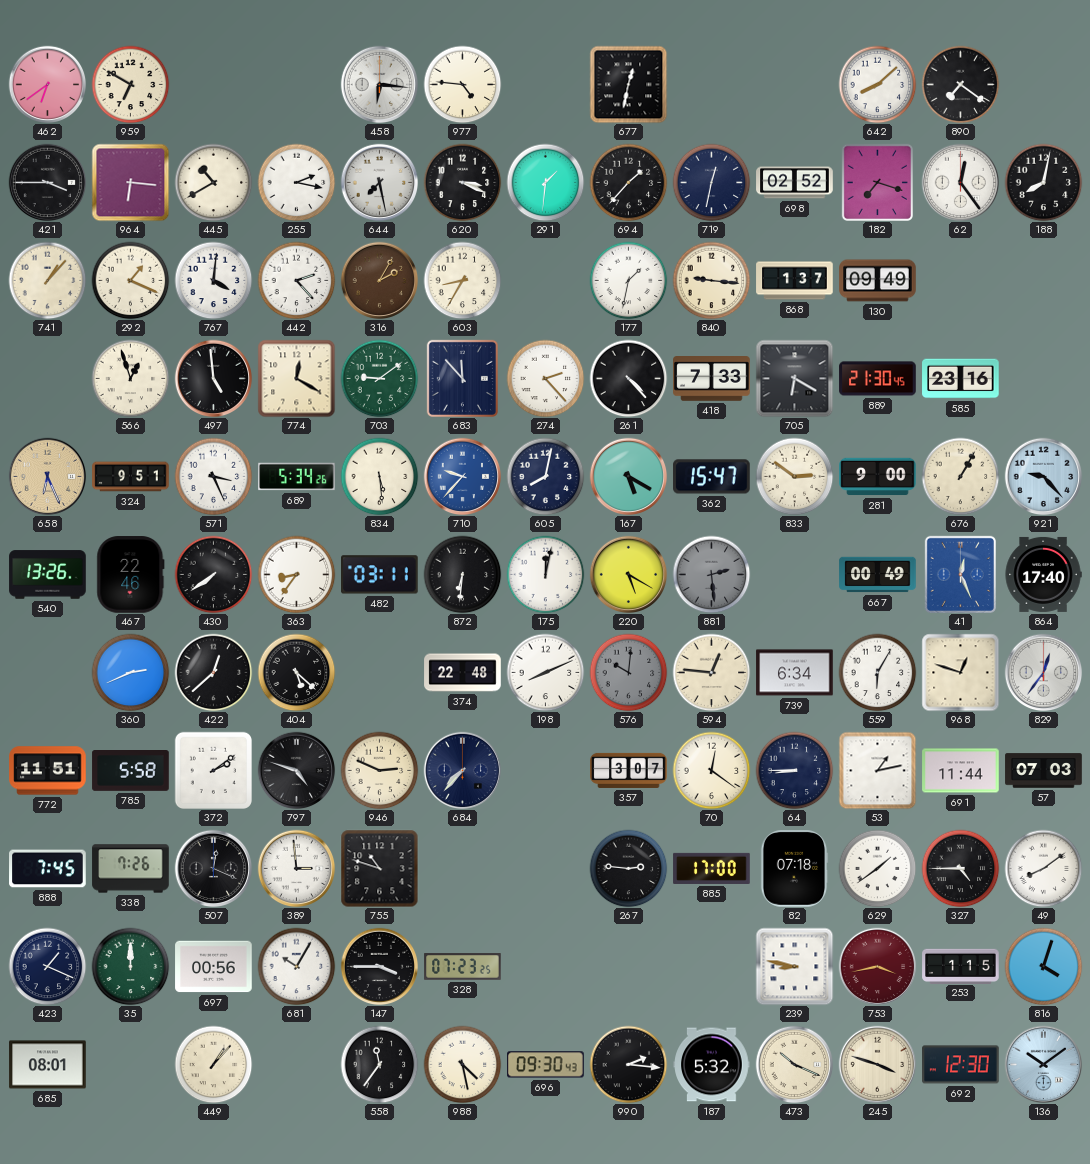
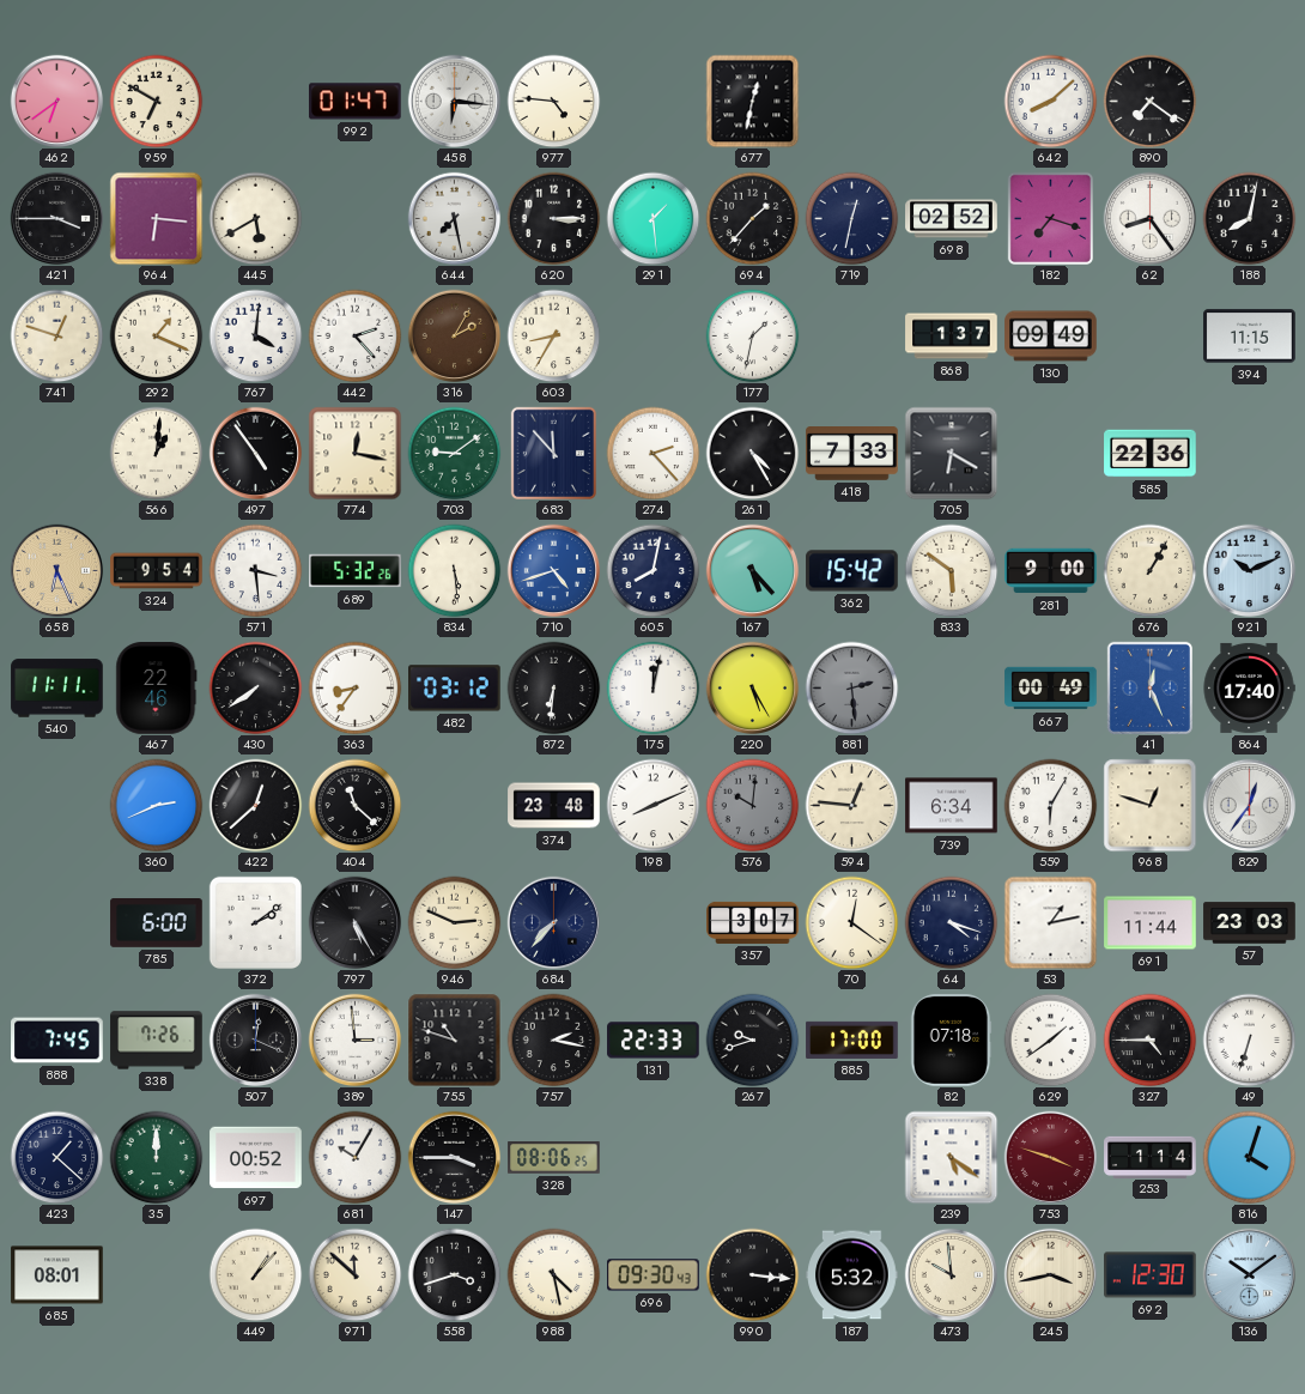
992: none -> 01:47 (356, 102)
445: 10:40 -> 5:40 (255, 218)
255: 2:17 -> none (296, 182)
620: 3:19 -> 3:15 (553, 218)
291: 1:31 -> 1:29 (652, 218)
62: 12:24 -> 8:24 (1149, 218)
741: 1:07 -> 12:48 (56, 335)
840: 9:16 -> none (711, 280)
394: none -> 11:15 (1250, 337)
566: 12:57 -> 1:01 (156, 453)
497: 4:59 -> 4:54 (255, 453)
774: 12:20 -> 12:17 (354, 453)
261: 4:23 -> 4:25 (752, 453)
889: 21:30 -> none (878, 379)
585: 23:16 -> 22:36 (1151, 454)
324: 9:51 -> 9:54 (157, 571)
571: 3:26 -> 3:29 (255, 570)
689: 5:34 -> 5:32 (356, 571)
710: 9:37 -> 4:42 (553, 570)
167: 5:20 -> 5:23 (752, 570)
362: 15:47 -> 15:42 (852, 571)
833: 2:51 -> 5:51 (951, 570)
921: 9:23 -> 10:11 (1249, 570)
540: 13:26 -> 11:11 (57, 689)
482: 03:11 -> 03:12 (455, 689)
220: 5:20 -> 5:25 (752, 687)
404: 5:22 -> 11:22 (354, 805)
374: 22:48 -> 23:48 (554, 806)
772: 11:51 -> none (48, 771)
785: 5:58 -> 6:00 (157, 923)
797: 4:48 -> 5:25 (354, 922)
64: 8:45 -> 4:18 (951, 922)
57: 07:03 -> 23:03 (1250, 923)
757: none -> 2:17 (553, 1040)
131: none -> 22:33 (654, 1041)
267: 2:46 -> 9:42 (752, 1040)
49: 8:09 -> 6:33 (1249, 1040)
423: 1:19 -> 1:22 (56, 1157)
697: 00:56 -> 00:52 (256, 1158)
328: 07:23 -> 08:06 (554, 1158)
239: 8:47 -> 5:21 (951, 1157)
753: 3:43 -> 3:48 (1050, 1157)
253: 1:15 -> 1:14 (1151, 1157)
971: none -> 11:52 (354, 1274)
558: 11:36 -> 3:42 (454, 1274)
990: 2:16 -> 3:16 (752, 1274)
473: 10:19 -> 9:59 (951, 1274)
245: 3:48 -> 3:43 (1050, 1274)
